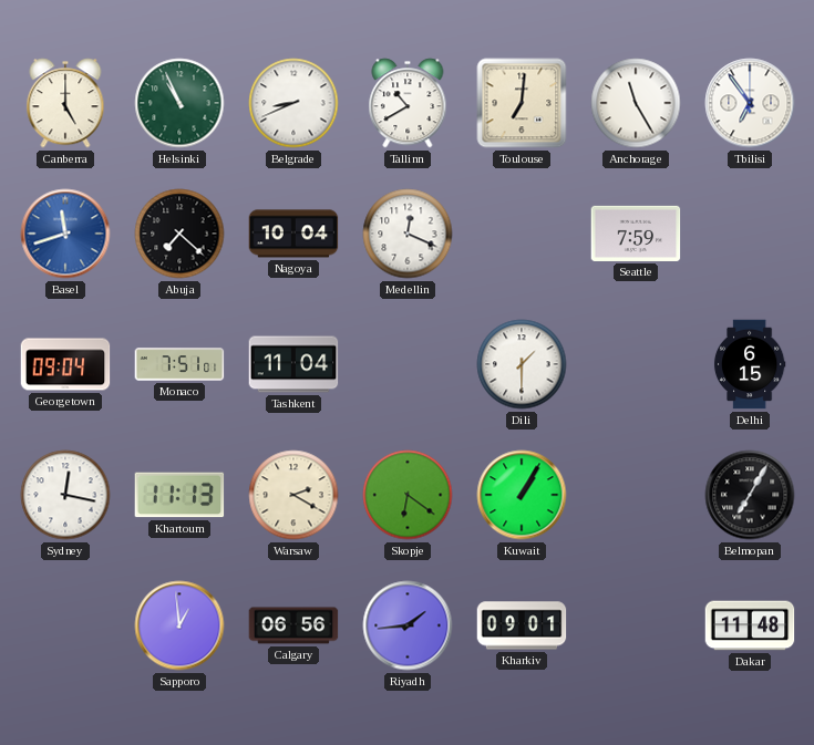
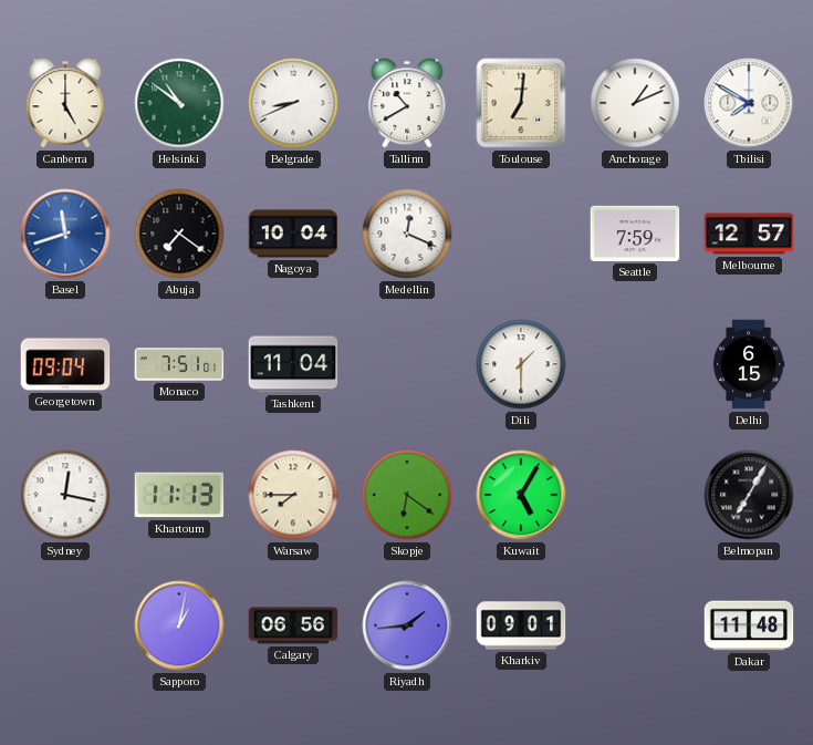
Helsinki: 10:56 -> 10:51 (179, 103)
Anchorage: 11:25 -> 1:11 (635, 103)
Tbilisi: 6:54 -> 7:50 (749, 103)
Abuja: 7:22 -> 7:21 (179, 234)
Melbourne: none -> 12:57 (749, 234)
Warsaw: 2:20 -> 7:45 (293, 495)
Kuwait: 1:05 -> 5:05 (521, 495)
Sapporo: 12:59 -> 1:02 (179, 625)
